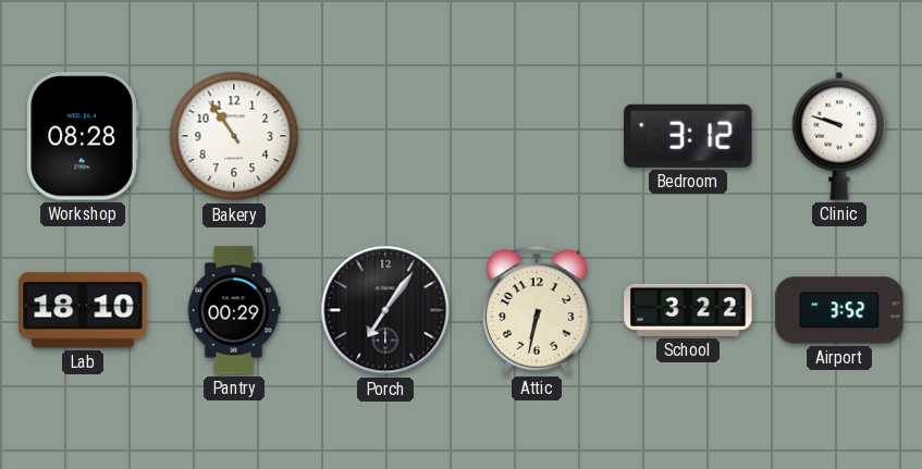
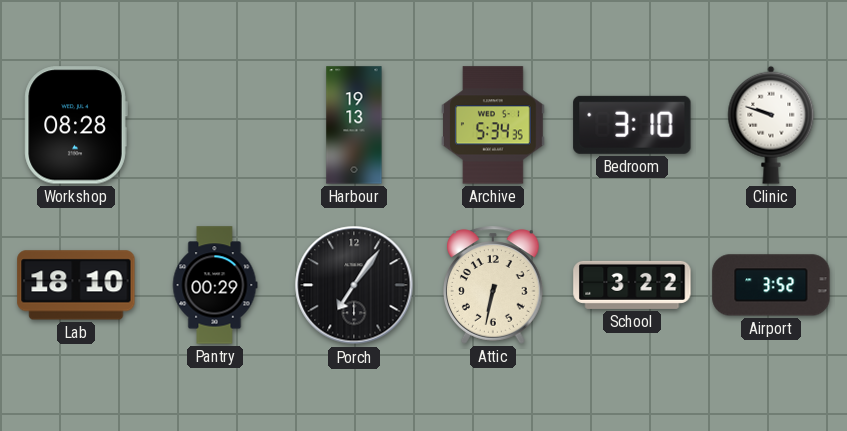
Bakery: 10:54 -> none (234, 136)
Harbour: none -> 19:13 (354, 125)
Archive: none -> 5:34 (493, 125)
Bedroom: 3:12 -> 3:10 (632, 125)
